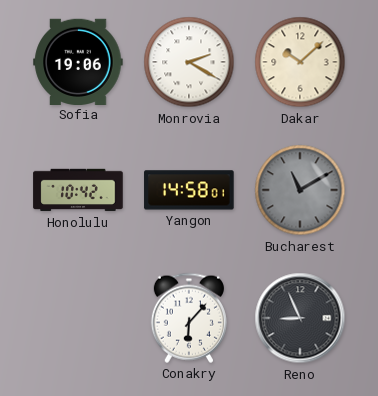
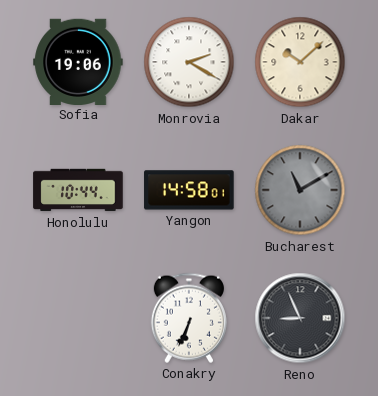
Honolulu: 10:42 -> 10:44 (78, 190)
Conakry: 6:07 -> 6:34 (189, 318)
